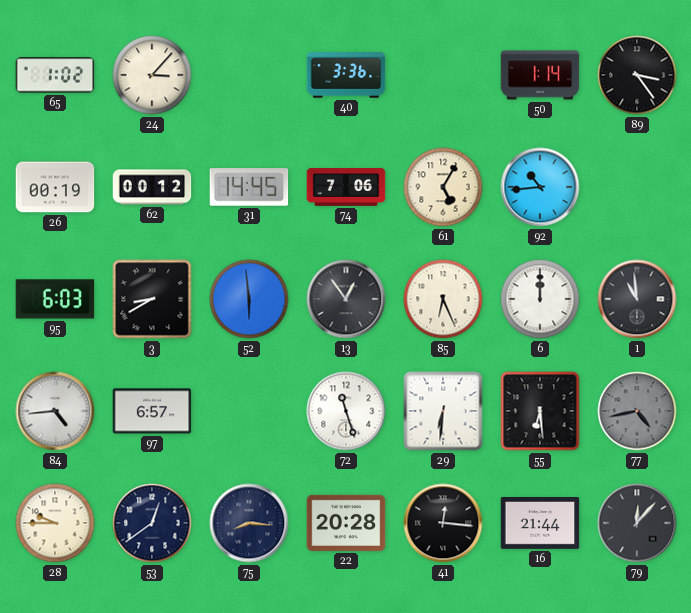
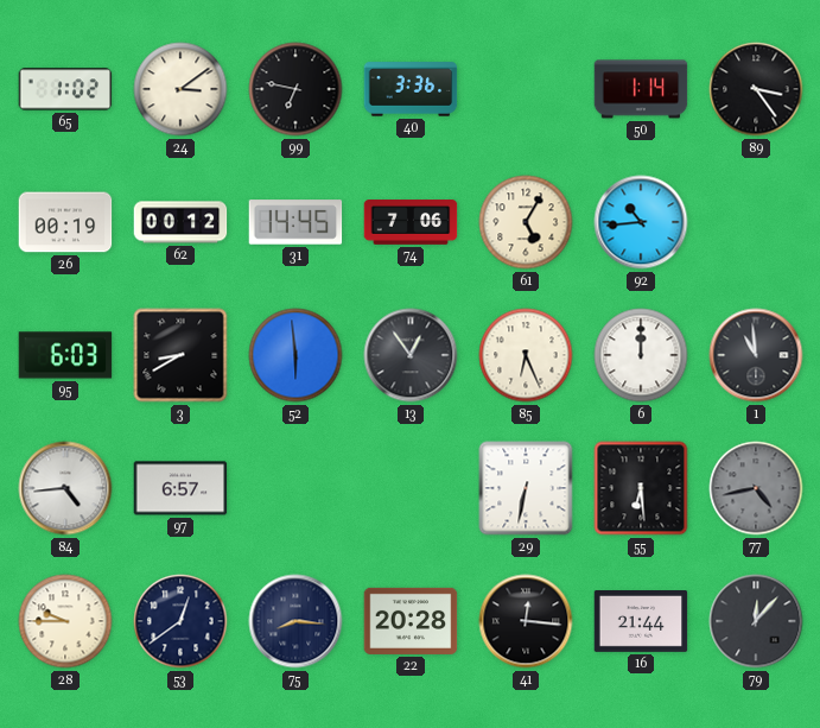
24: 3:07 -> 3:09 (180, 89)
99: none -> 6:47 (295, 89)
72: 11:27 -> none (346, 411)
29: 6:31 -> 6:32 (526, 488)
